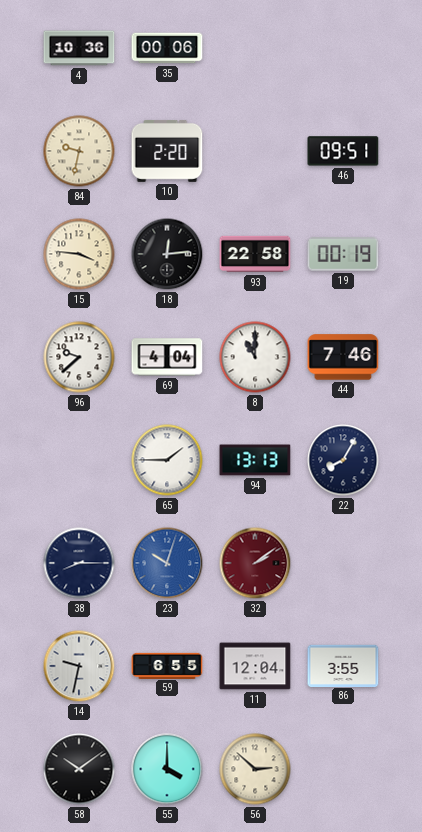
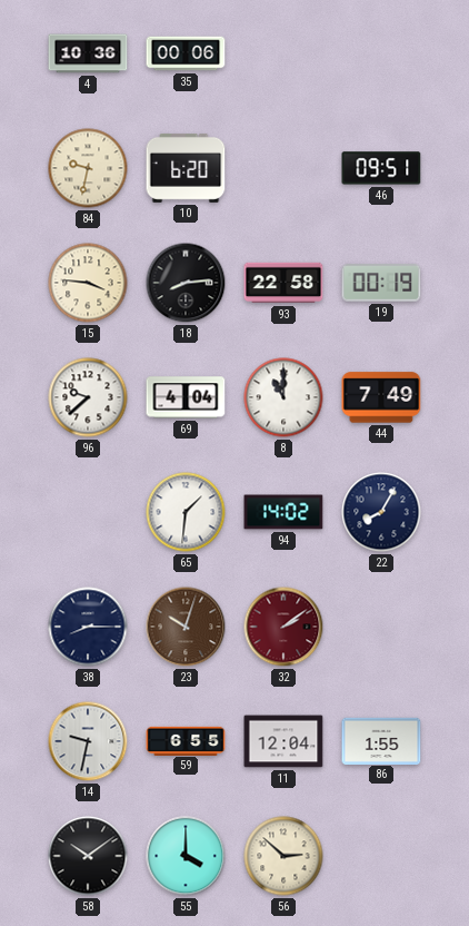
10: 2:20 -> 6:20 (186, 168)
18: 12:14 -> 8:14 (186, 283)
44: 7:46 -> 7:49 (381, 397)
65: 1:45 -> 1:31 (186, 512)
94: 13:13 -> 14:02 (283, 512)
23 dial: blue -> brown (186, 627)
86: 3:55 -> 1:55 (381, 740)
